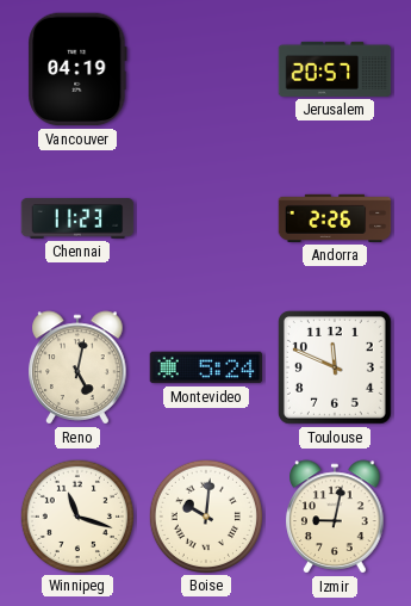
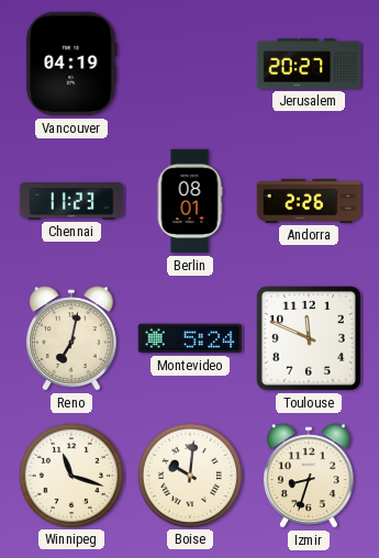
Jerusalem: 20:57 -> 20:27 (309, 64)
Berlin: none -> 08:01 (190, 201)
Reno: 5:02 -> 7:02 (71, 338)
Izmir: 9:02 -> 8:33 (309, 476)
